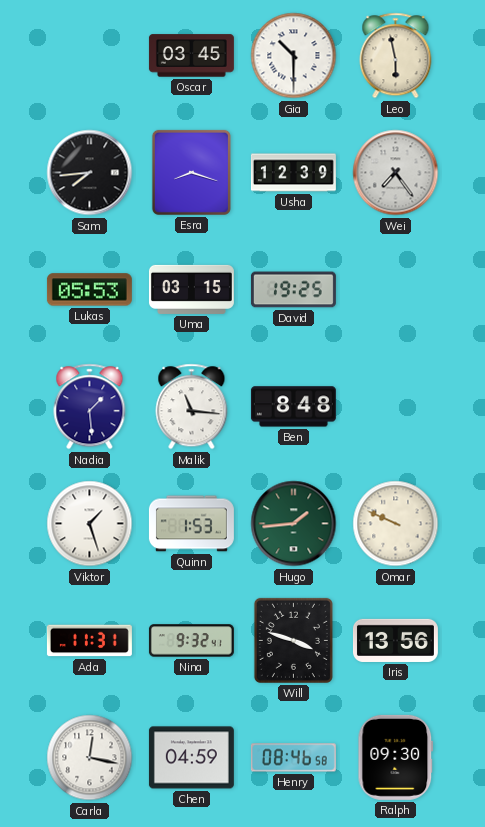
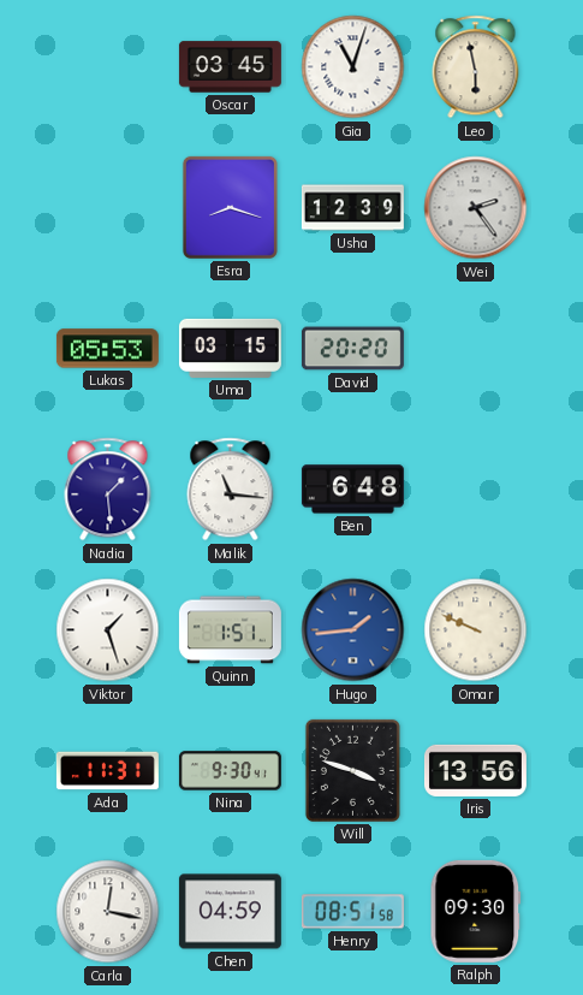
Gia: 10:30 -> 11:03 (353, 67)
Sam: 7:44 -> none (90, 173)
Wei: 7:24 -> 2:24 (476, 208)
David: 19:25 -> 20:20 (352, 349)
Ben: 8:48 -> 6:48 (352, 490)
Quinn: 1:53 -> 1:51 (230, 630)
Hugo dial: green -> blue (353, 630)
Nina: 9:32 -> 9:30 (230, 771)
Henry: 08:46 -> 08:51 (352, 912)
